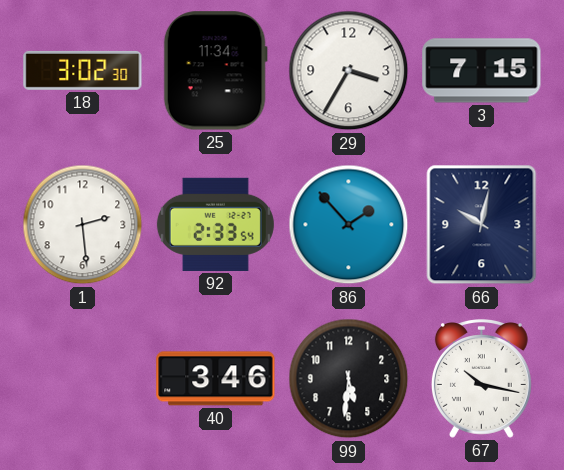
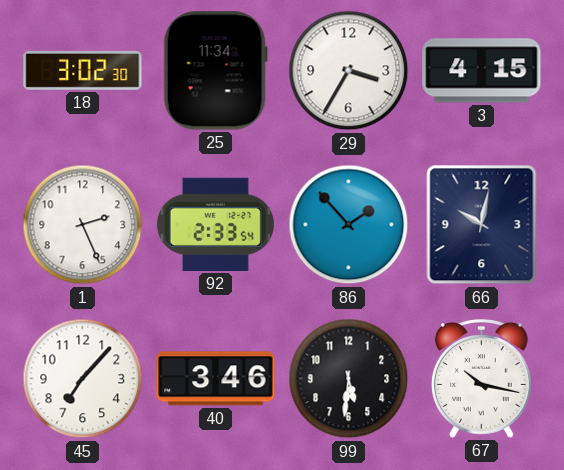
3: 7:15 -> 4:15 (482, 71)
1: 2:29 -> 2:26 (83, 225)
45: none -> 7:07 (83, 379)
